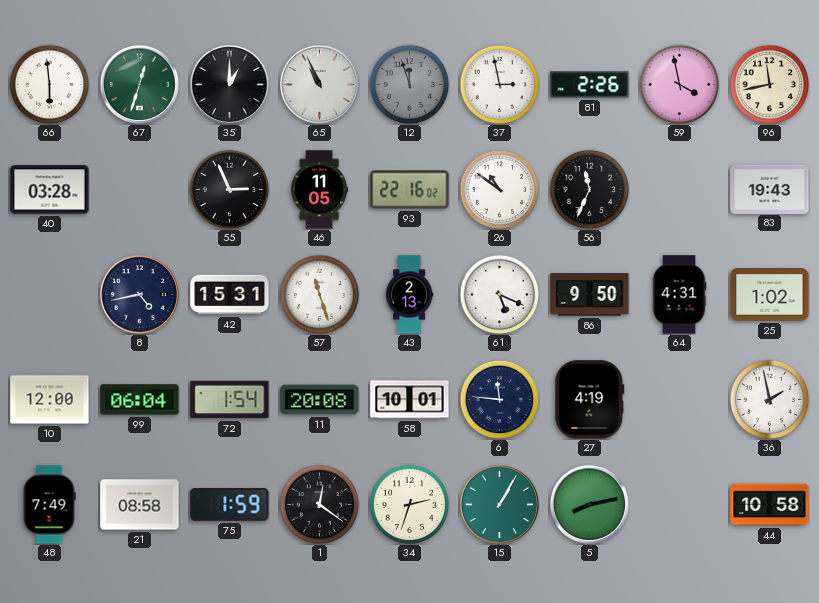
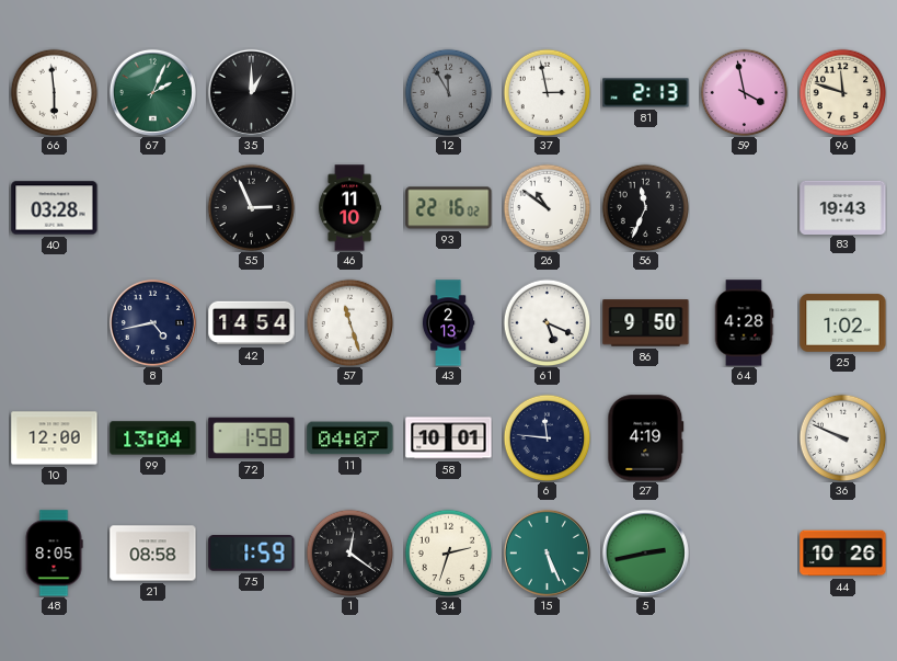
67: 12:33 -> 2:04 (152, 92)
65: 10:56 -> none (319, 84)
12: 11:57 -> 11:55 (448, 92)
81: 2:26 -> 2:13 (646, 93)
96: 11:43 -> 11:48 (842, 92)
46: 11:05 -> 11:10 (350, 208)
42: 15:31 -> 14:54 (252, 323)
64: 4:31 -> 4:28 (744, 323)
99: 06:04 -> 13:04 (153, 438)
72: 1:54 -> 1:58 (252, 438)
11: 20:08 -> 04:07 (350, 438)
36: 1:58 -> 9:49 (842, 437)
48: 7:49 -> 8:05 (54, 554)
15: 1:05 -> 5:26 (547, 552)
5: 8:13 -> 2:43 (645, 552)
44: 10:58 -> 10:26 (843, 554)
